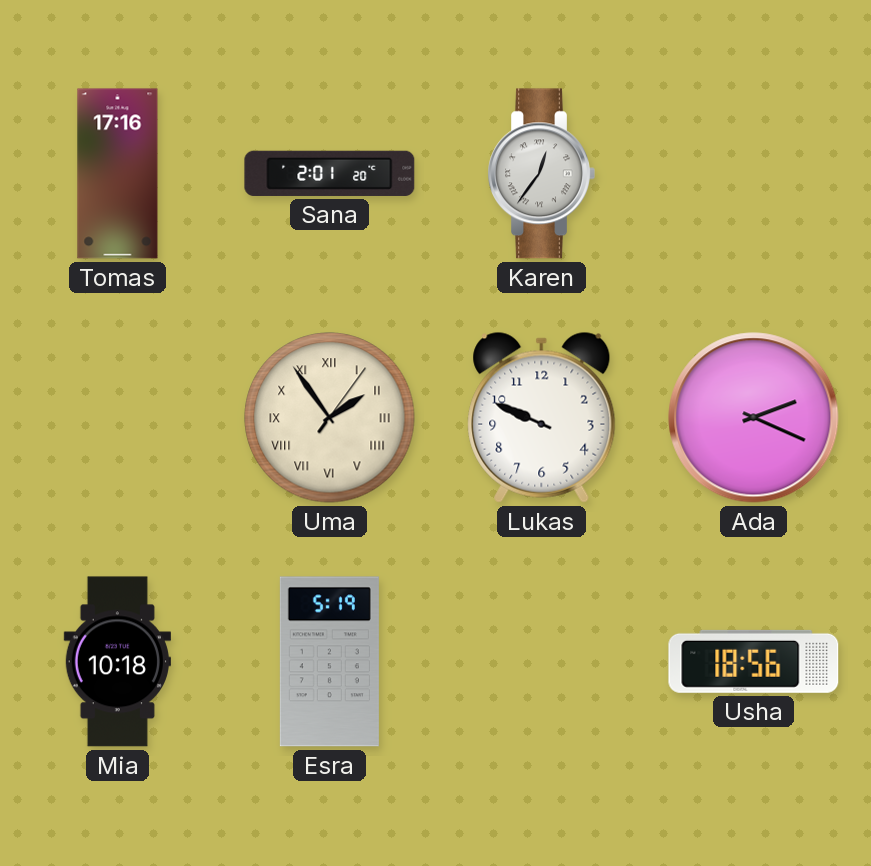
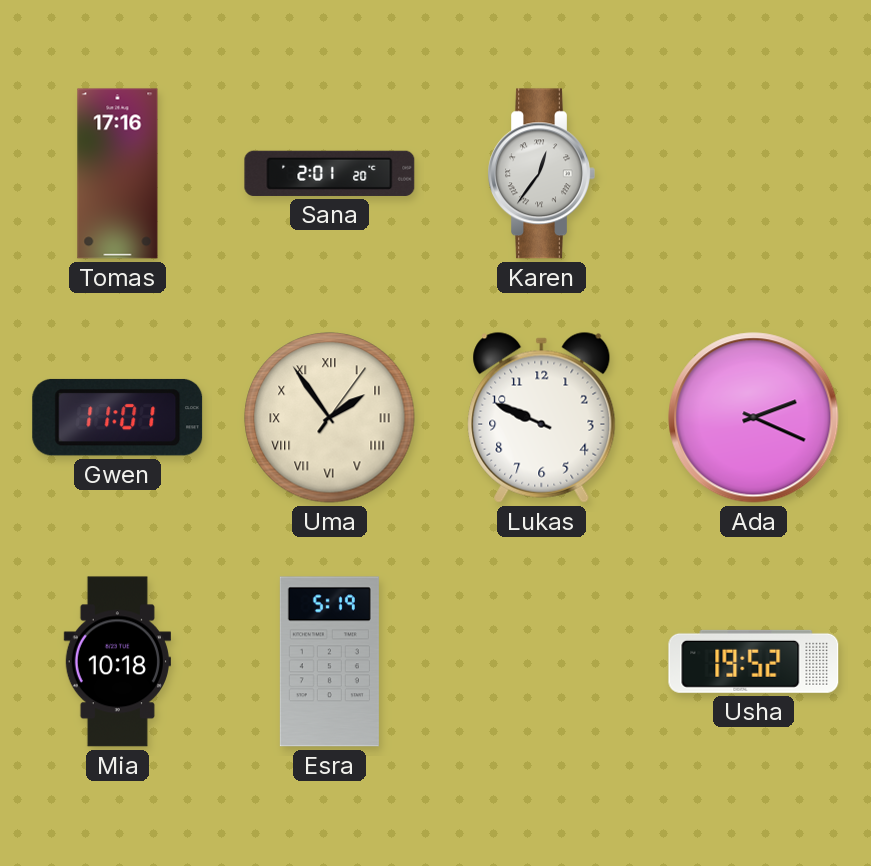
Gwen: none -> 11:01 (118, 417)
Usha: 18:56 -> 19:52 (754, 661)
